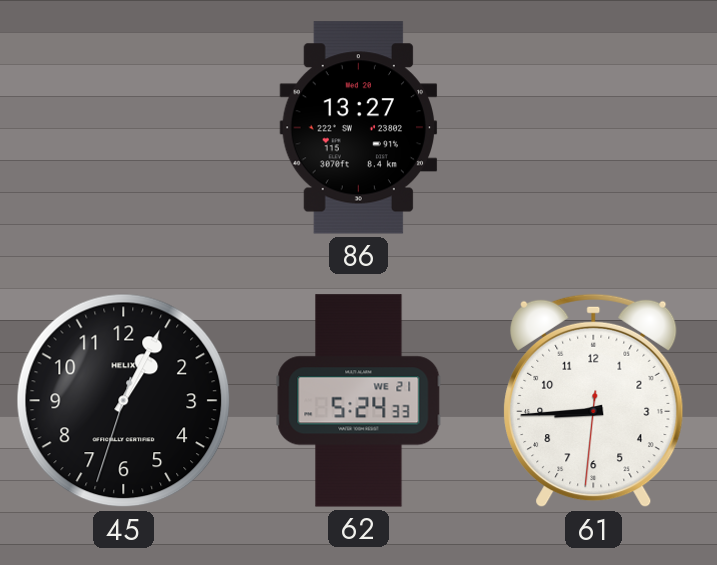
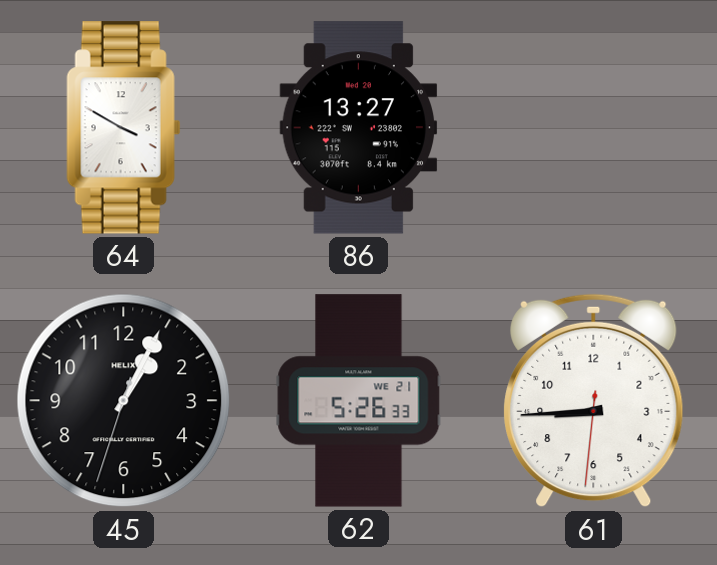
64: none -> 3:50 (124, 128)
62: 5:24 -> 5:26 (359, 401)
